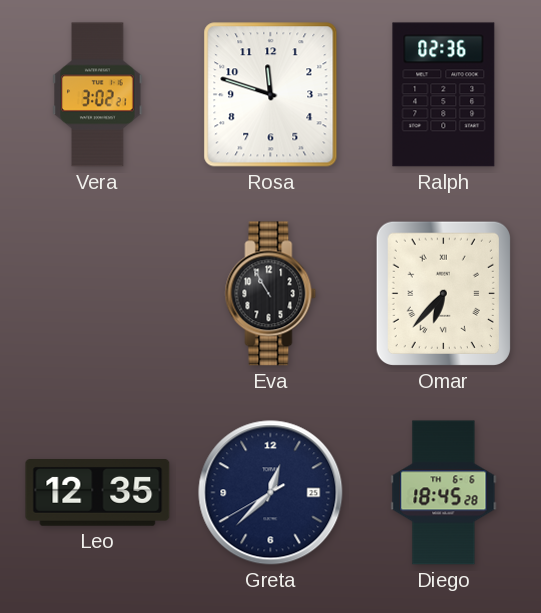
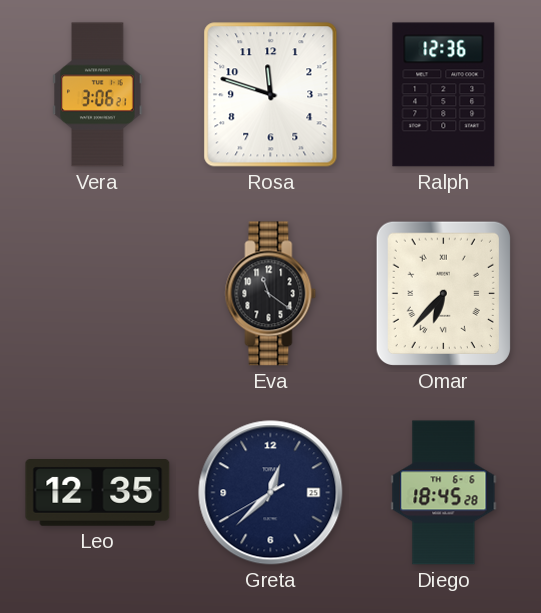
Vera: 3:02 -> 3:06 (98, 95)
Ralph: 02:36 -> 12:36 (444, 95)
Eva: 10:55 -> 11:21 (271, 294)
